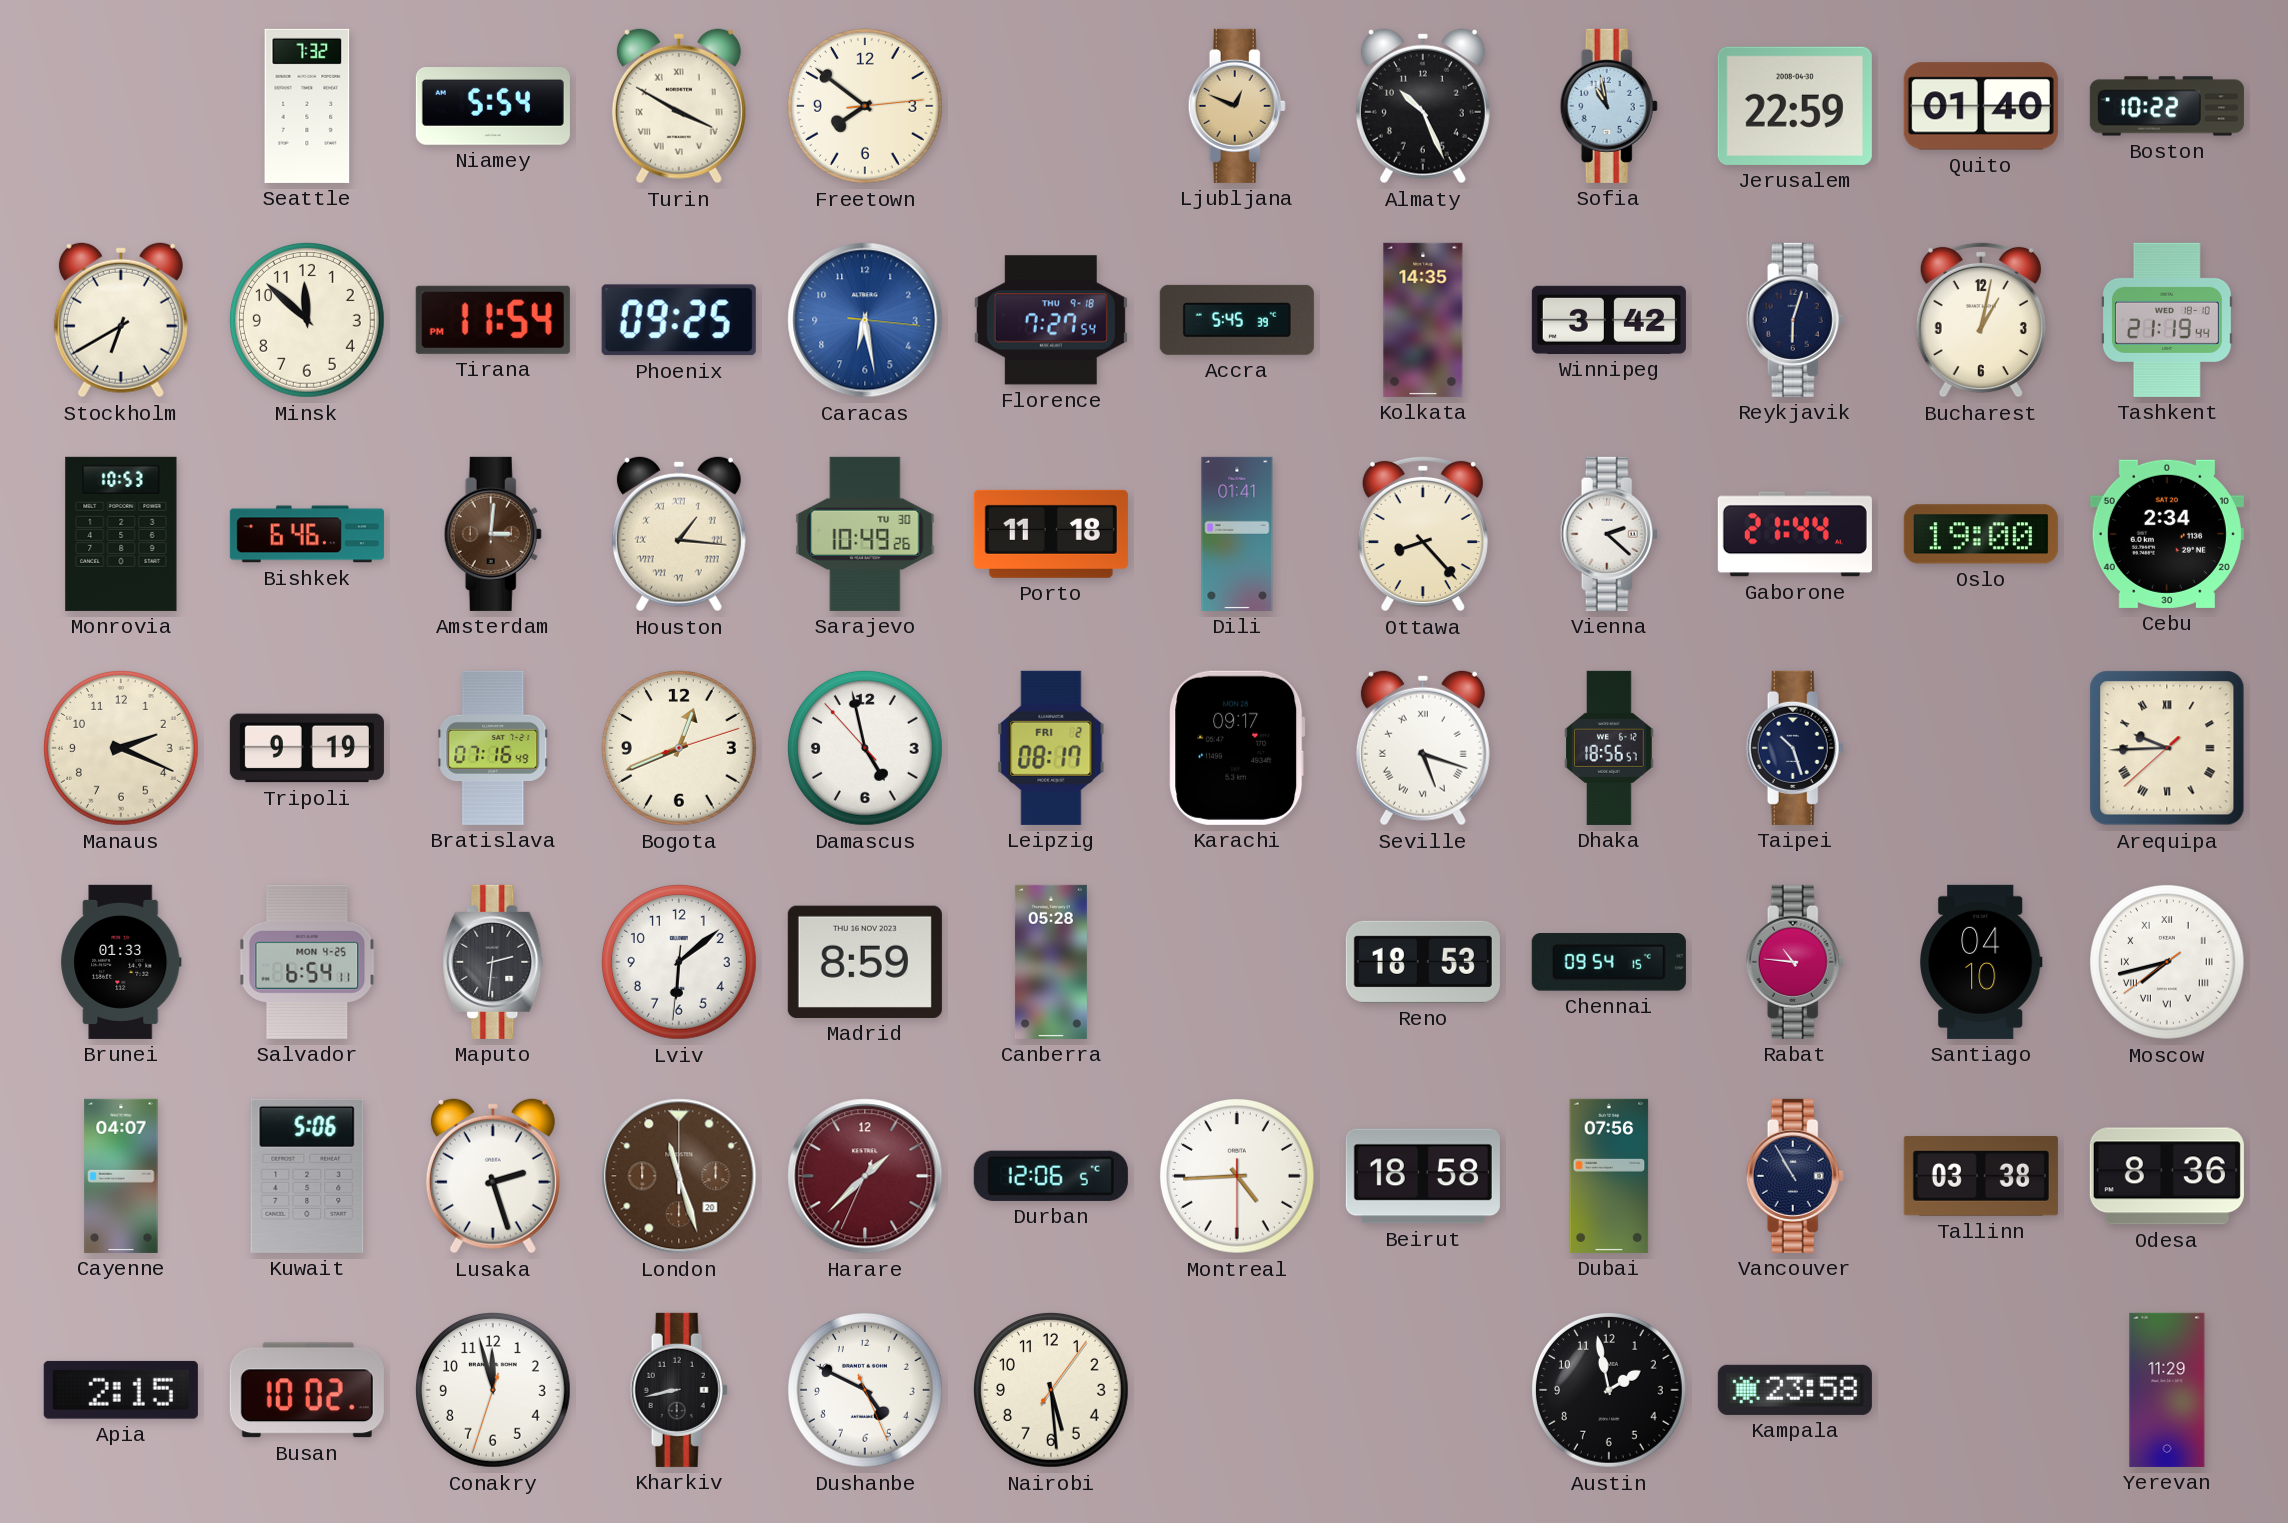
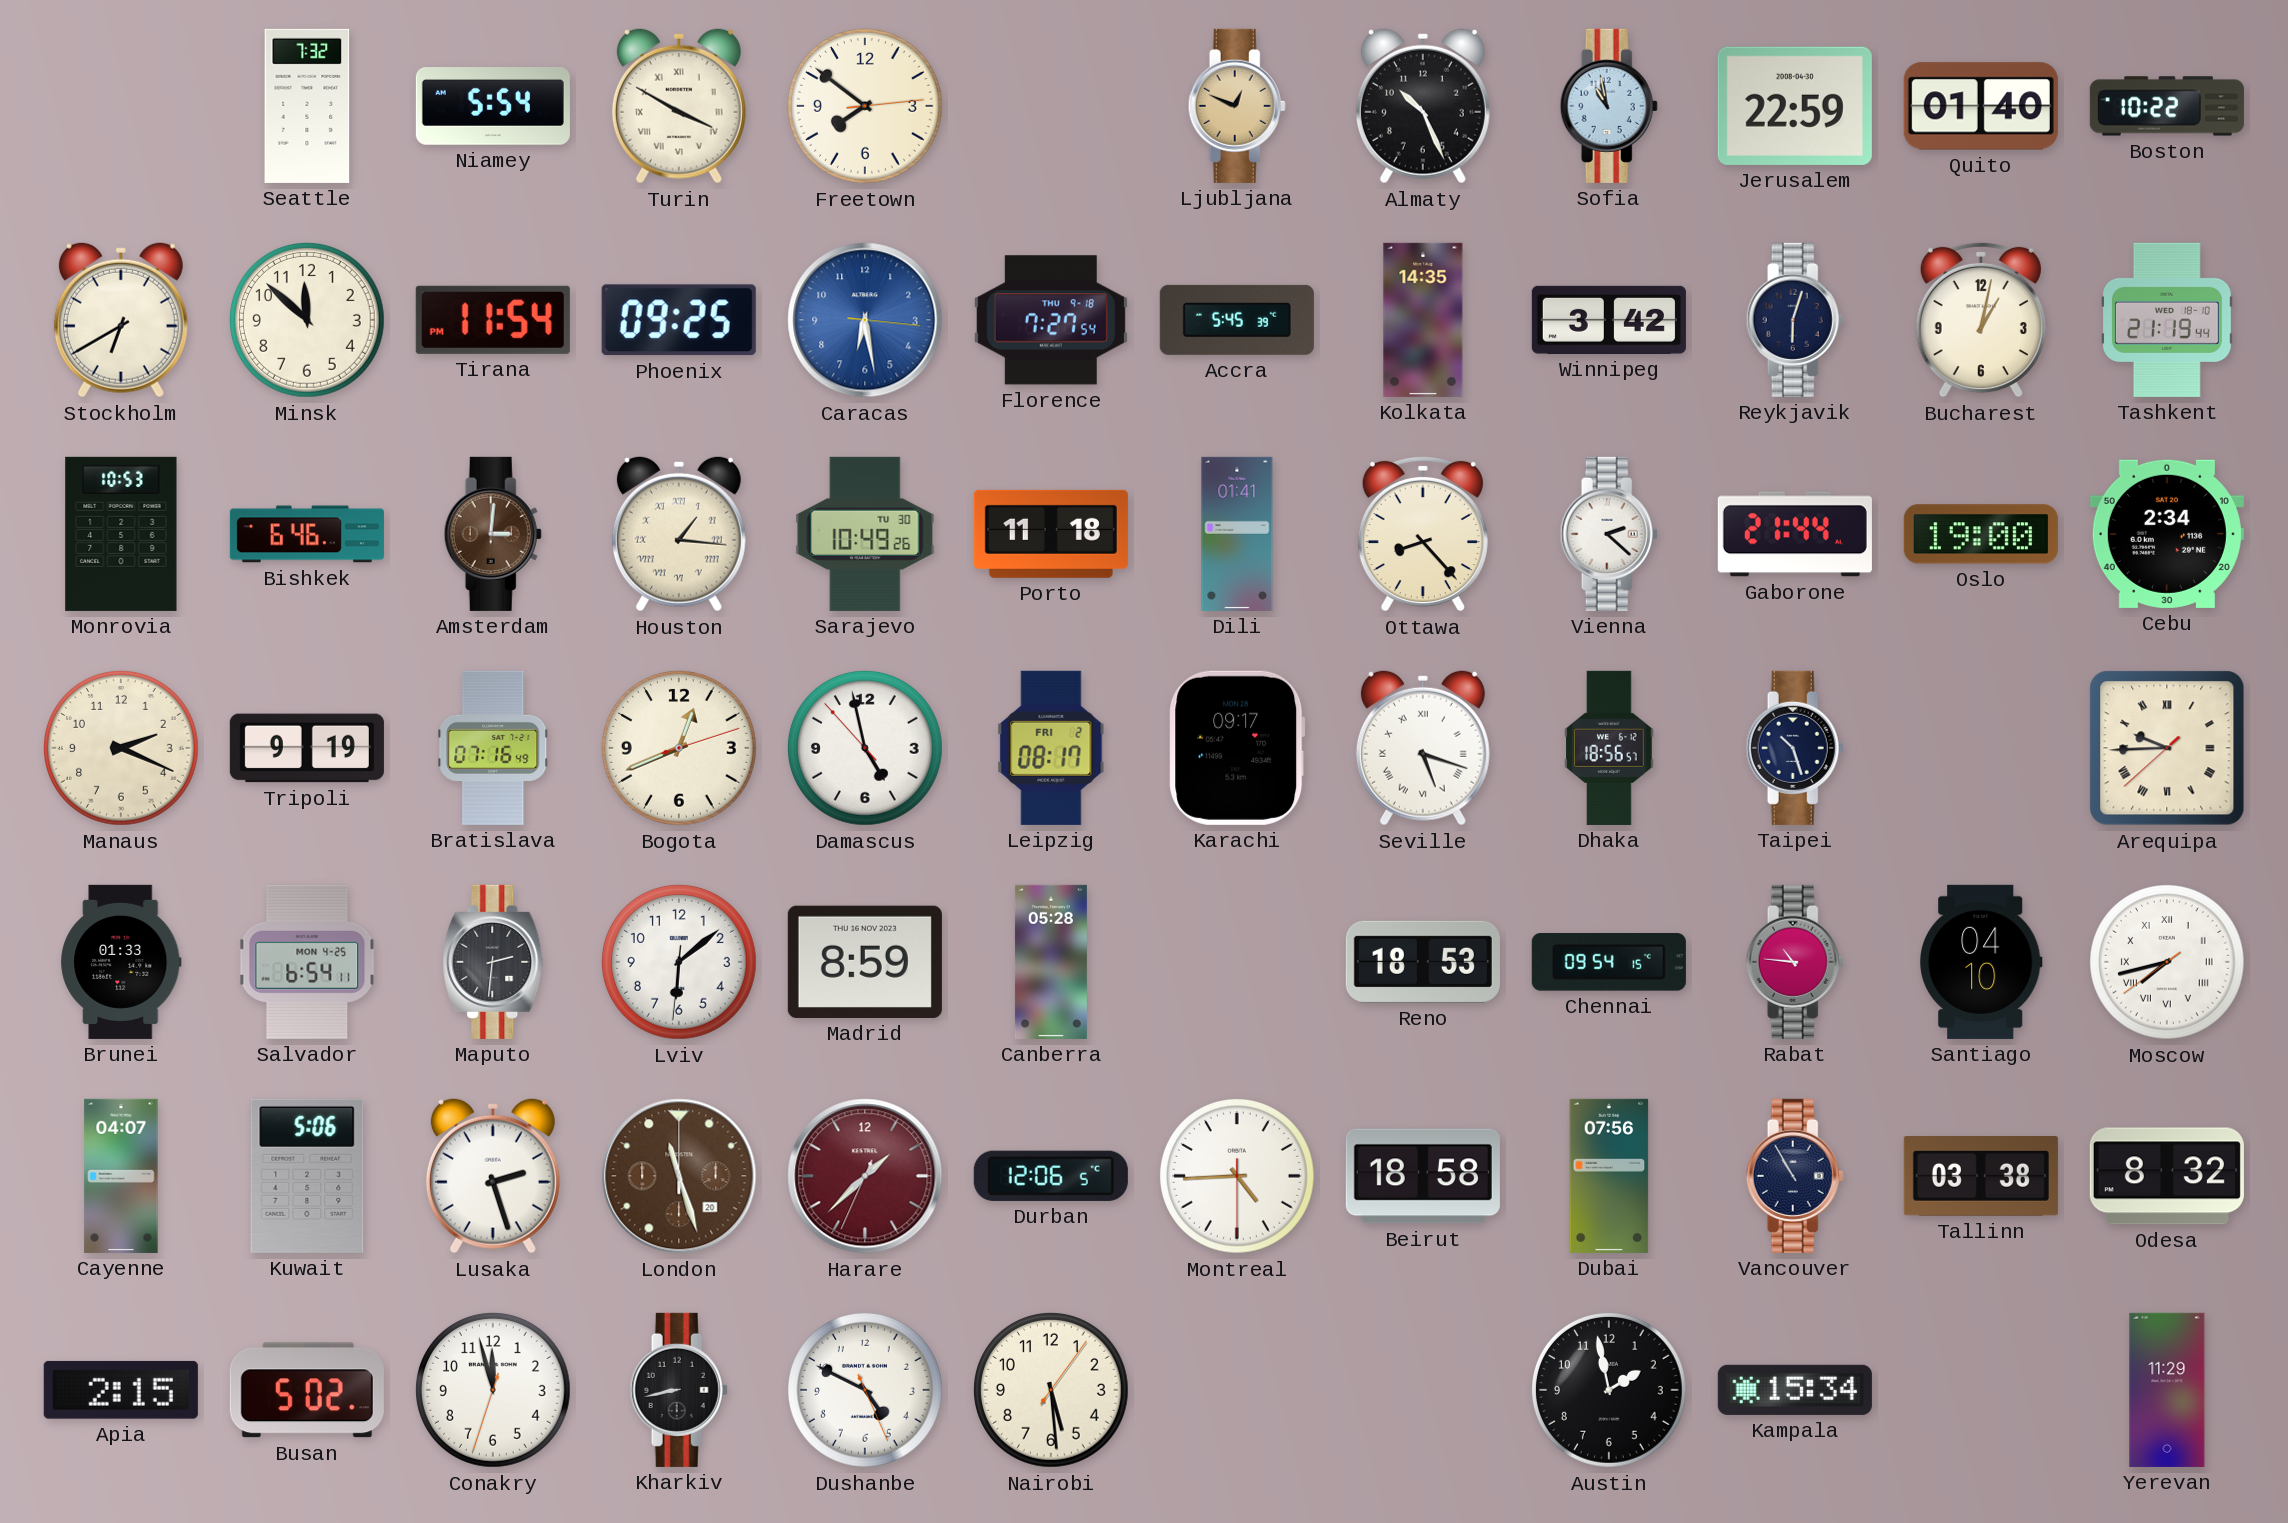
Odesa: 8:36 -> 8:32 (2167, 1176)
Busan: 10:02 -> 5:02 (307, 1390)
Kampala: 23:58 -> 15:34 (1795, 1390)
